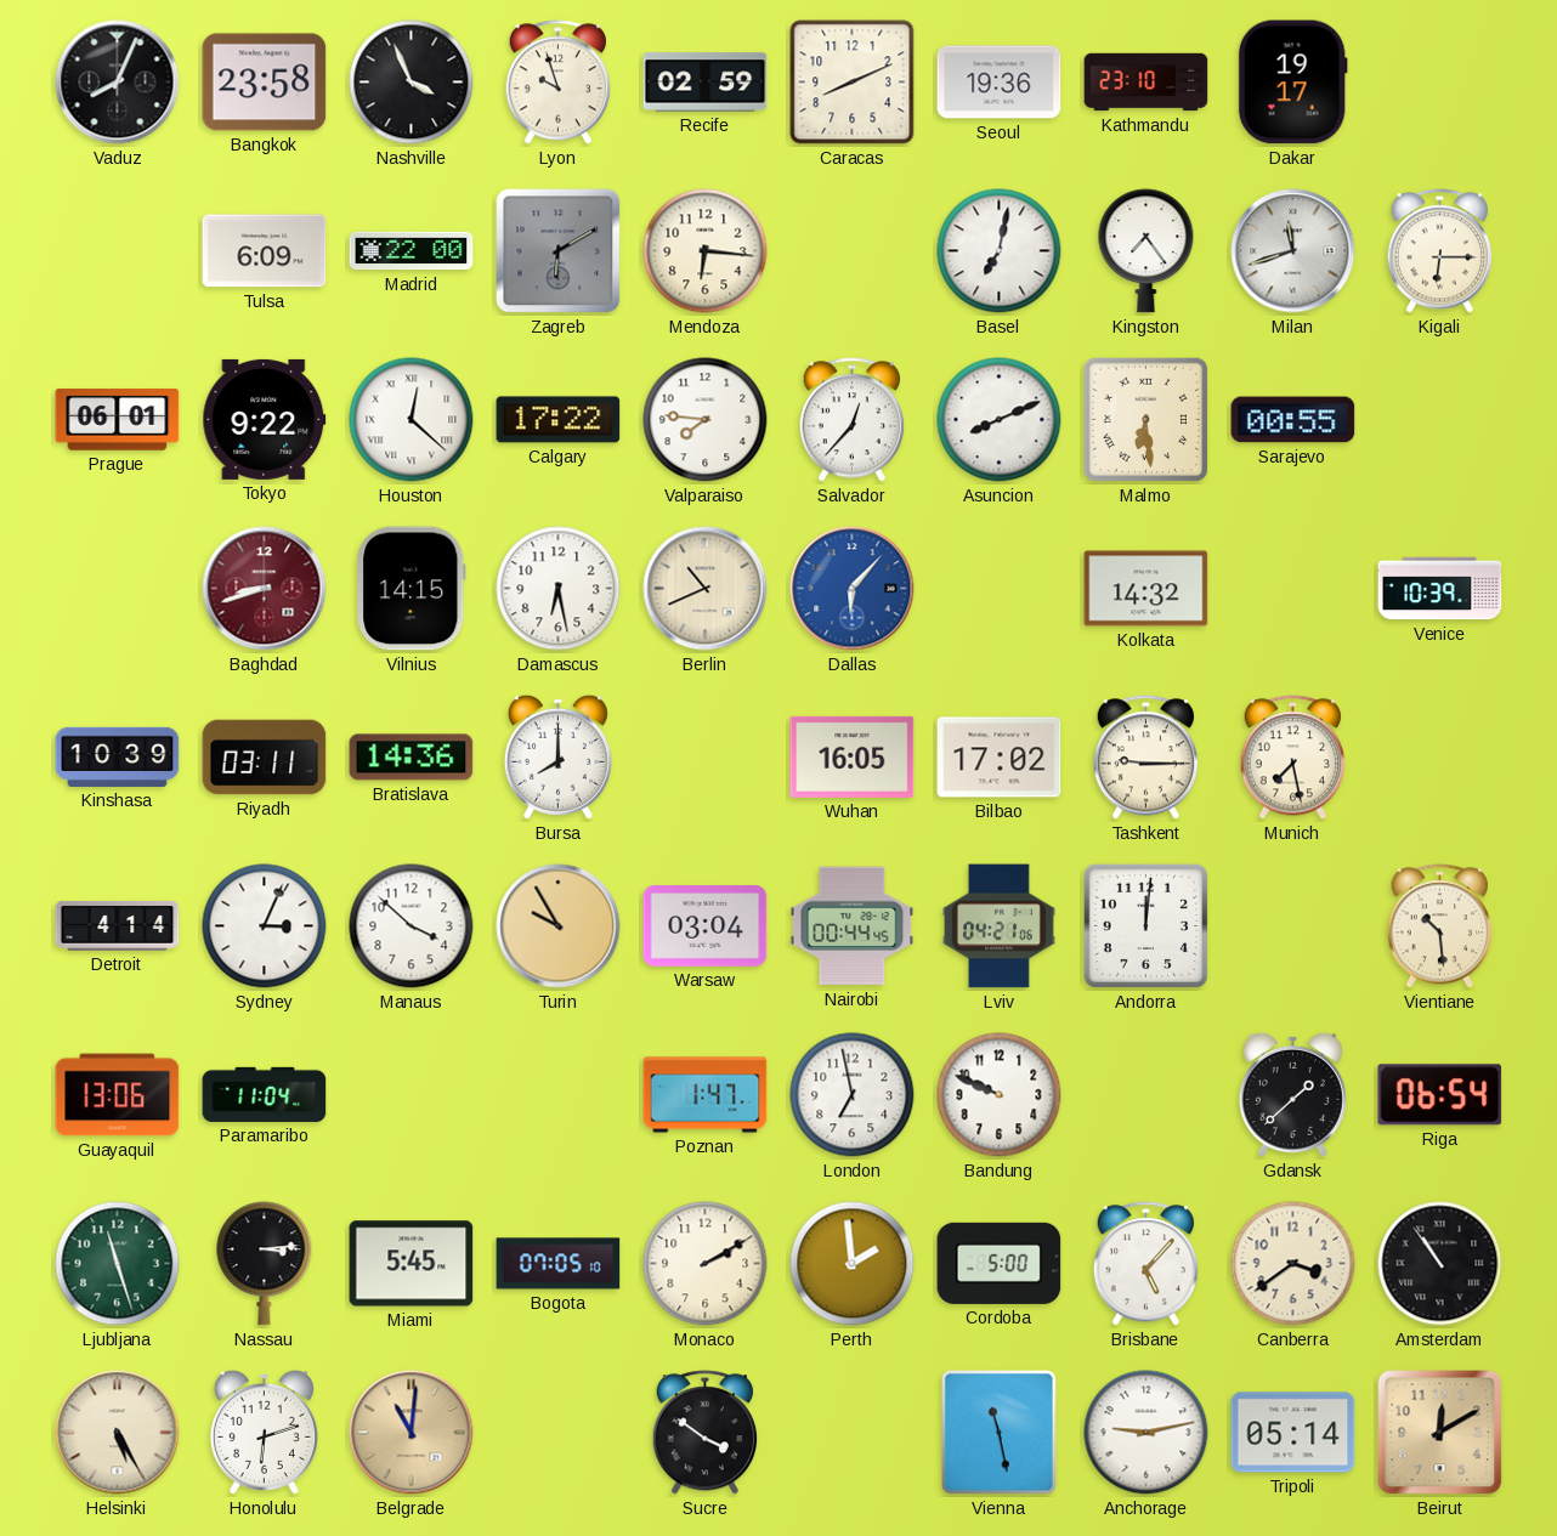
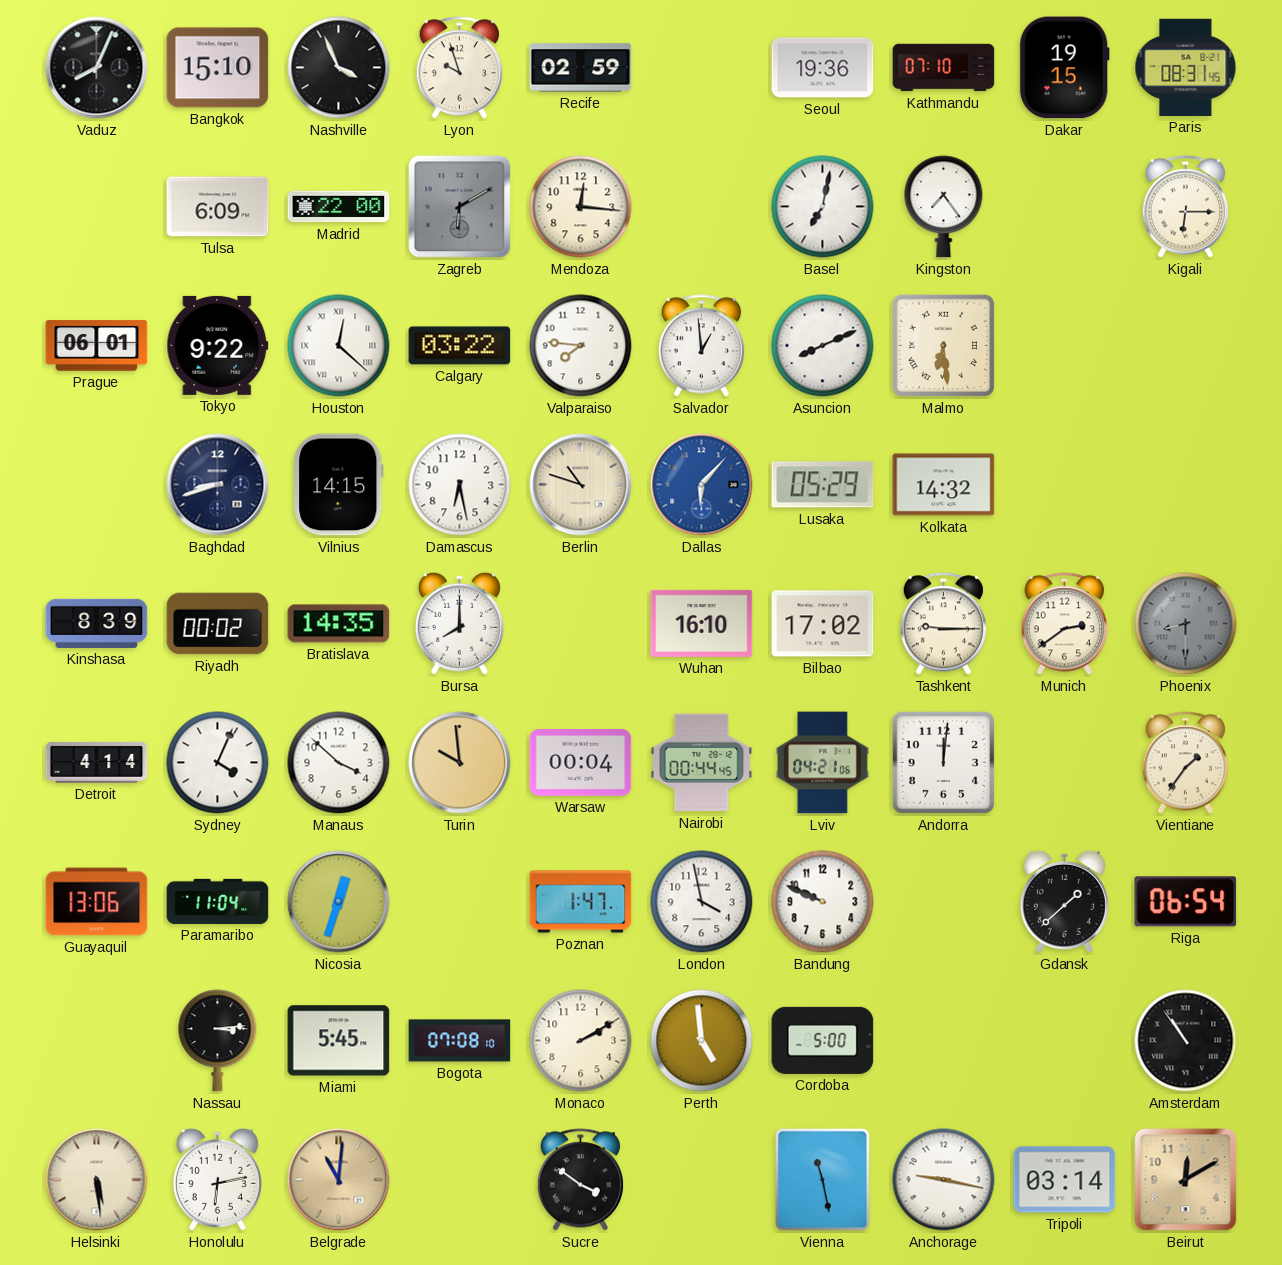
Bangkok: 23:58 -> 15:10 (218, 68)
Caracas: 8:11 -> none (853, 83)
Kathmandu: 23:10 -> 07:10 (944, 68)
Dakar: 19:17 -> 19:15 (1064, 68)
Paris: none -> 08:31 (1186, 67)
Mendoza: 6:16 -> 12:16 (581, 207)
Milan: 11:42 -> none (1293, 251)
Calgary: 17:22 -> 03:22 (460, 346)
Salvador: 12:37 -> 12:59 (701, 346)
Sarajevo: 00:55 -> none (1293, 420)
Baghdad dial: burgundy -> navy (218, 485)
Berlin: 10:41 -> 10:48 (581, 485)
Lusaka: none -> 05:29 (823, 485)
Venice: 10:39 -> none (1440, 589)
Kinshasa: 10:39 -> 8:39 (97, 623)
Riyadh: 03:11 -> 00:02 (218, 624)
Bratislava: 14:36 -> 14:35 (339, 624)
Wuhan: 16:05 -> 16:10 (702, 623)
Munich: 7:28 -> 2:39 (1064, 624)
Phoenix: none -> 8:30 (1186, 624)
Sydney: 3:04 -> 4:04 (218, 763)
Turin: 9:55 -> 9:59 (460, 763)
Warsaw: 03:04 -> 00:04 (581, 763)
Vientiane: 10:29 -> 1:36 (1185, 763)
Nicosia: none -> 12:33 (339, 902)
London: 6:58 -> 3:58 (702, 902)
Ljubljana: 11:27 -> none (118, 1264)
Bogota: 07:05 -> 07:08 (460, 1041)
Perth: 1:59 -> 4:59 (702, 1041)
Brisbane: 5:07 -> none (1145, 1264)
Canberra: 3:39 -> none (1293, 1264)
Helsinki: 5:25 -> 5:29 (97, 1180)
Honolulu: 6:12 -> 6:13 (217, 1179)
Anchorage: 9:13 -> 9:17 (944, 1180)
Tripoli: 05:14 -> 03:14 (1065, 1180)
